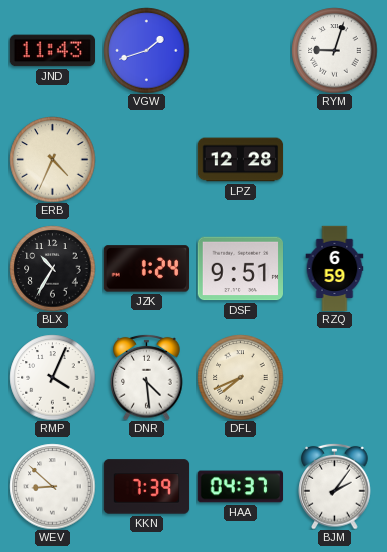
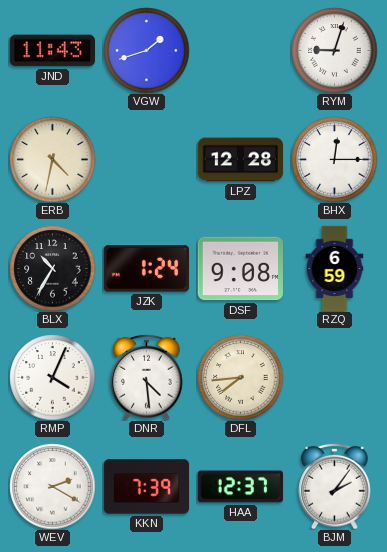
ERB: 4:34 -> 4:32 (52, 159)
BHX: none -> 12:15 (334, 159)
DSF: 9:51 -> 9:08 (240, 269)
DFL: 7:41 -> 7:44 (240, 377)
WEV: 8:52 -> 2:20 (52, 486)
HAA: 04:37 -> 12:37 (240, 487)
